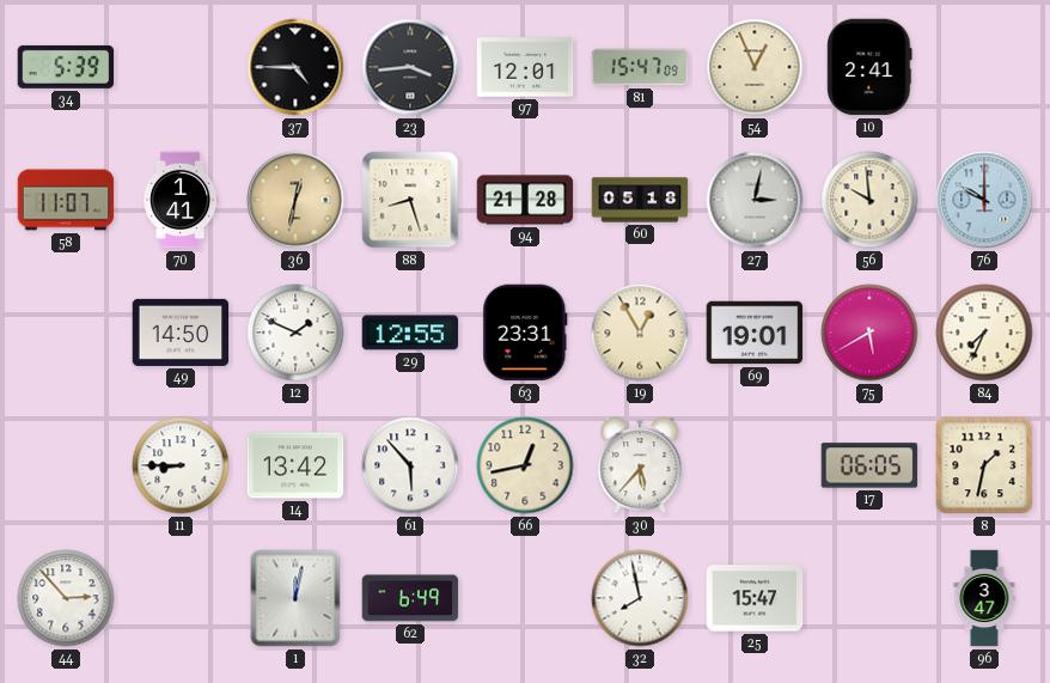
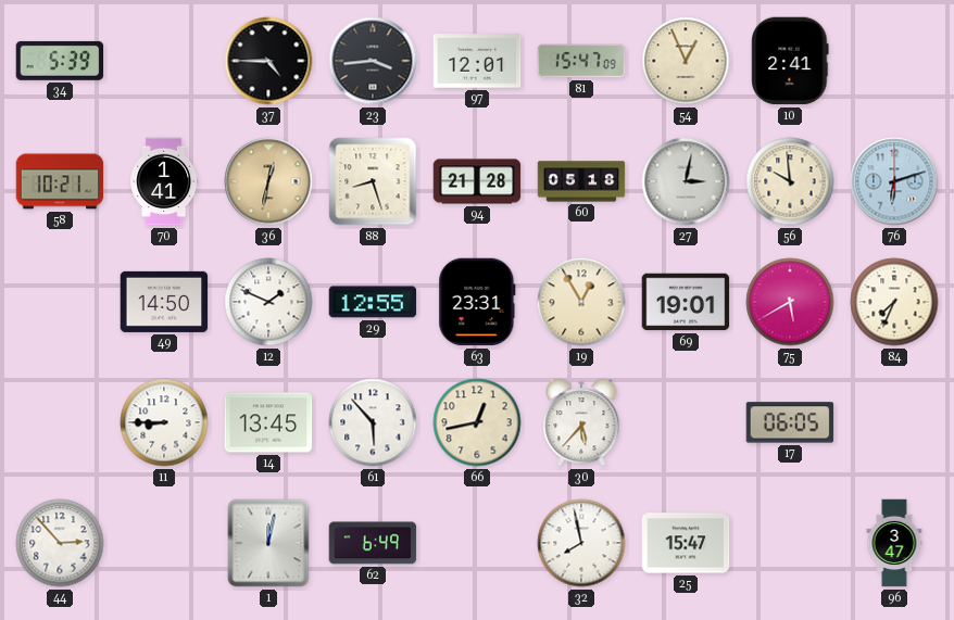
58: 11:07 -> 10:21 (60, 181)
76: 10:00 -> 6:12 (894, 181)
14: 13:42 -> 13:45 (268, 422)
8: 1:32 -> none (984, 465)
